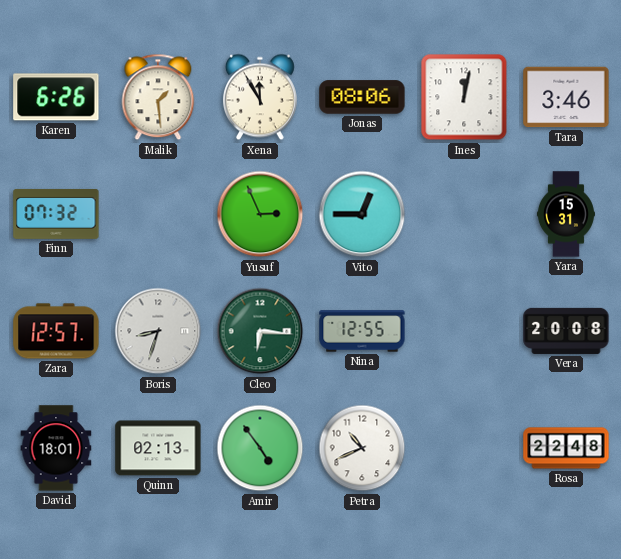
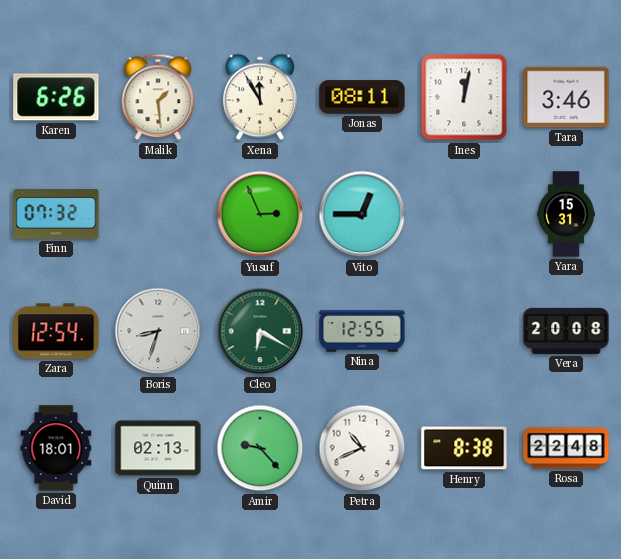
Jonas: 08:06 -> 08:11 (362, 97)
Zara: 12:57 -> 12:54 (56, 331)
Cleo: 6:16 -> 6:20 (260, 331)
Amir: 4:54 -> 9:23 (260, 448)
Henry: none -> 8:38 (464, 448)
